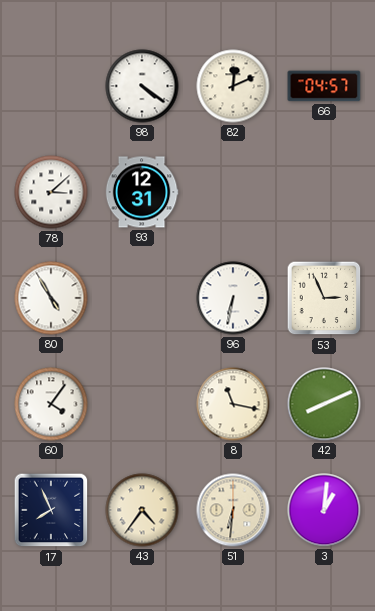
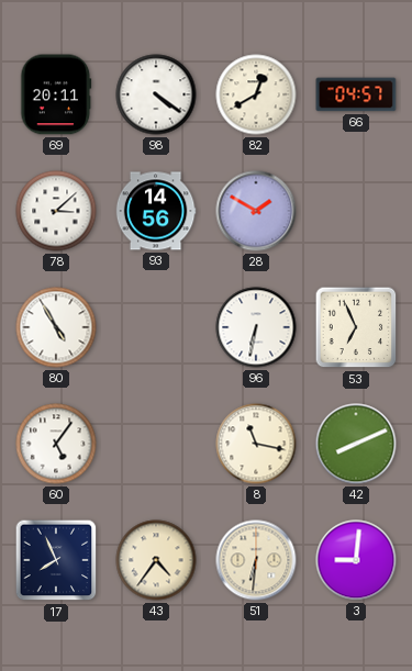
69: none -> 20:11 (56, 94)
82: 12:11 -> 12:40 (256, 94)
93: 12:31 -> 14:56 (156, 211)
28: none -> 1:50 (256, 211)
53: 2:56 -> 6:56 (356, 327)
60: 4:06 -> 5:06 (56, 444)
3: 1:01 -> 9:01 (356, 560)
